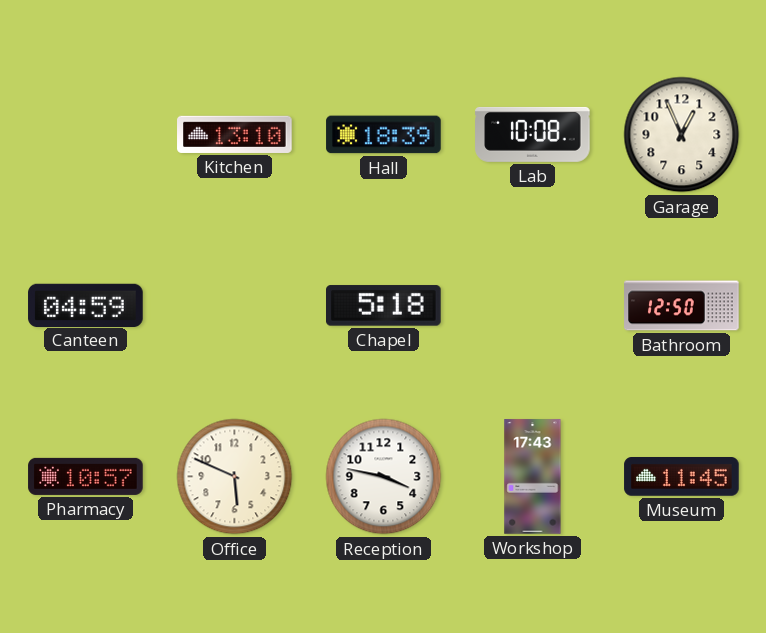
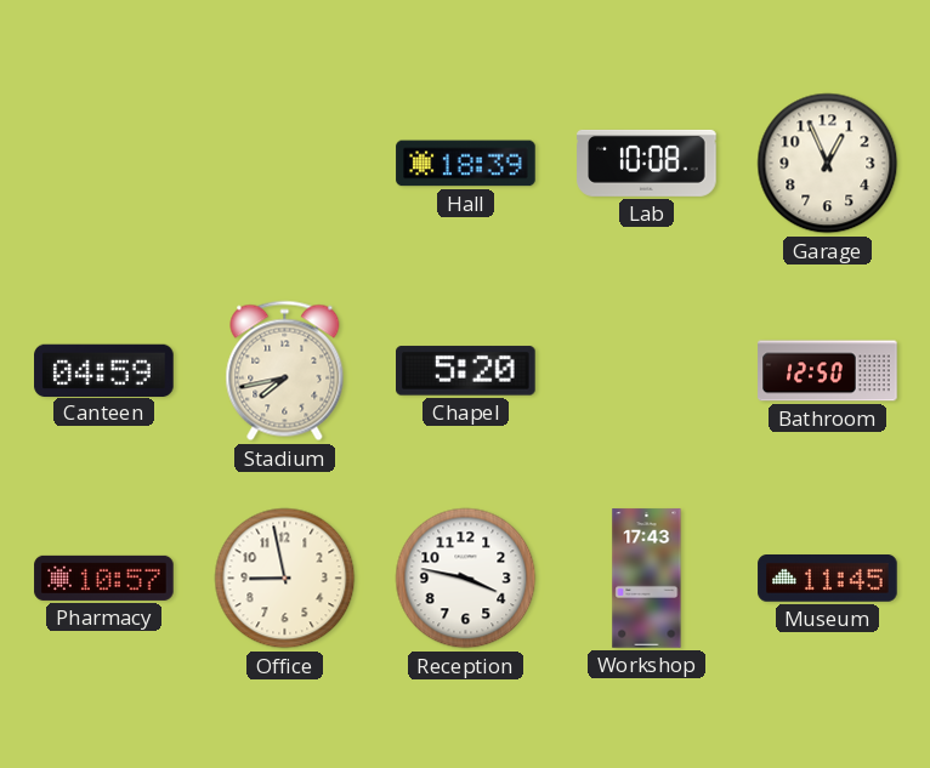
Kitchen: 13:10 -> none (235, 134)
Stadium: none -> 7:43 (285, 371)
Chapel: 5:18 -> 5:20 (466, 371)
Office: 5:49 -> 8:58 (285, 579)
